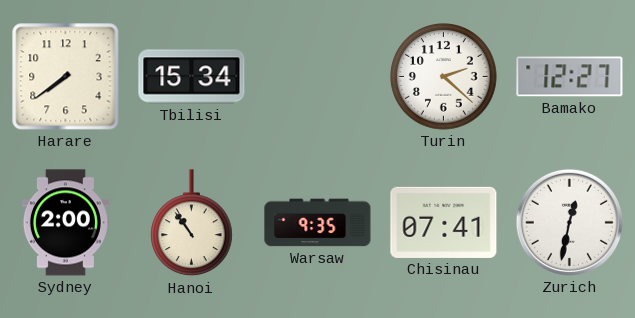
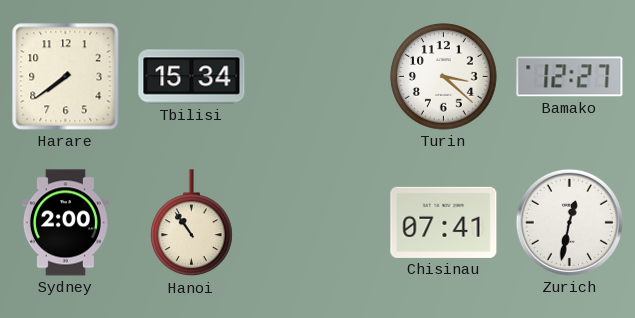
Turin: 2:22 -> 3:22 (444, 77)
Warsaw: 9:35 -> none (318, 223)
